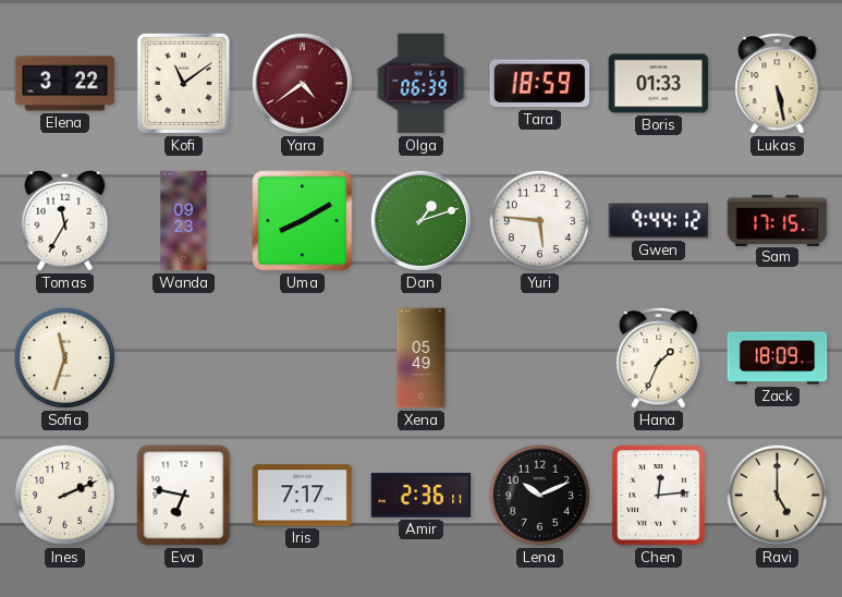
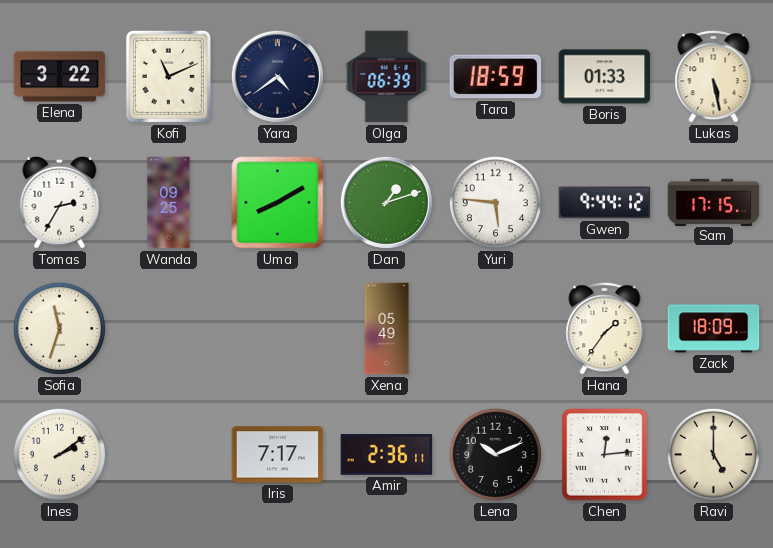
Kofi: 11:09 -> 11:11 (168, 76)
Yara dial: burgundy -> navy (277, 76)
Tomas: 11:35 -> 2:35 (60, 202)
Wanda: 09:23 -> 09:25 (169, 203)
Hana: 1:34 -> 1:36 (605, 328)
Ines: 2:11 -> 2:09 (59, 454)
Eva: 6:47 -> none (184, 496)
